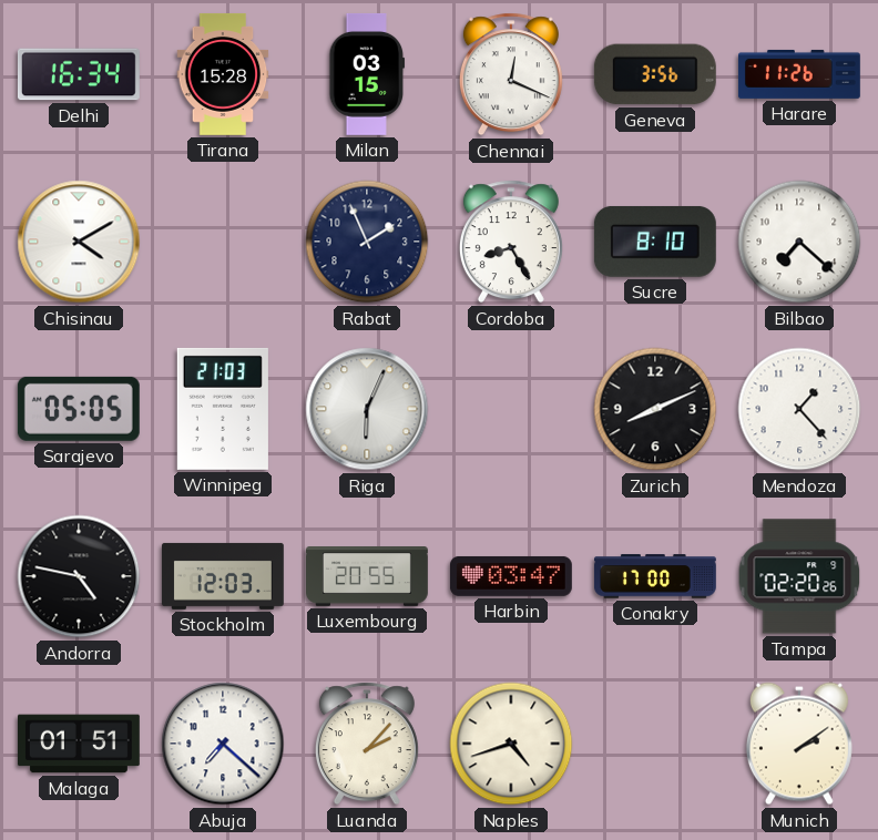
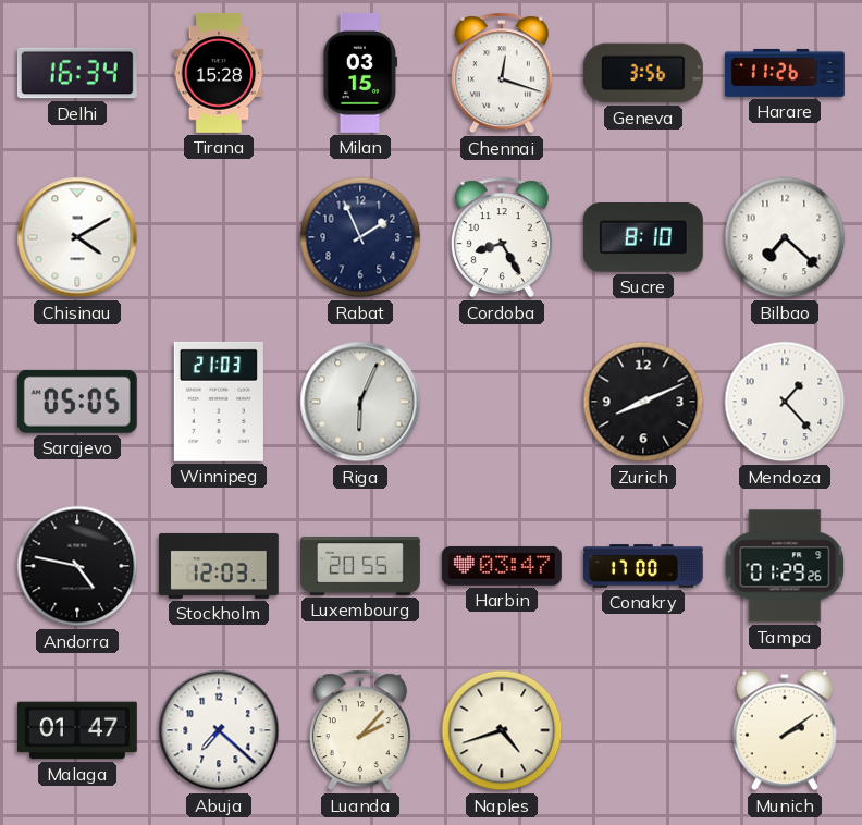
Chennai: 12:19 -> 12:18 (502, 73)
Tampa: 02:20 -> 01:29 (785, 566)
Malaga: 01:51 -> 01:47 (77, 730)
